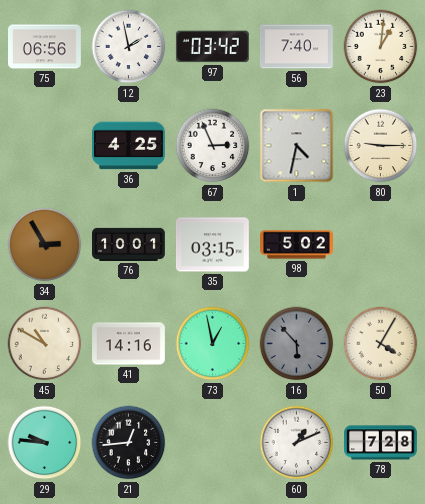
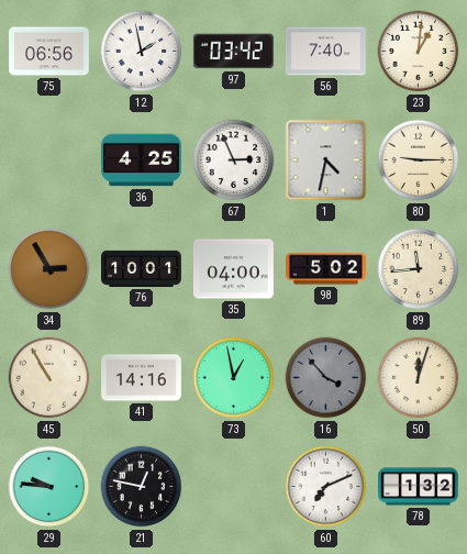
35: 03:15 -> 04:00 (233, 269)
89: none -> 11:44 (419, 269)
45: 10:50 -> 10:55 (49, 378)
16: 5:53 -> 3:53 (326, 378)
50: 4:05 -> 12:03 (419, 378)
21: 12:44 -> 12:47 (142, 487)
60: 1:11 -> 7:11 (326, 487)
78: 7:28 -> 1:32 (419, 487)
